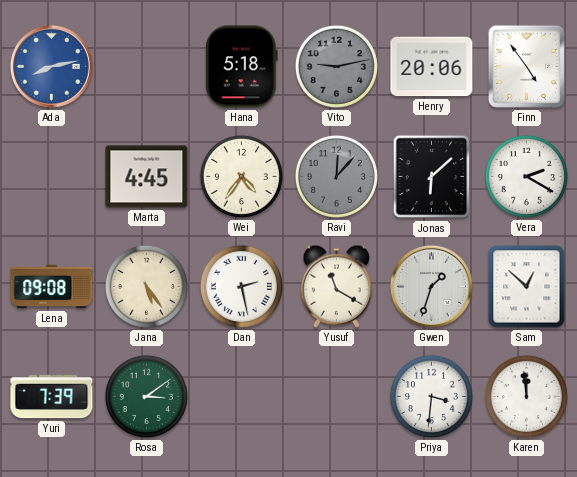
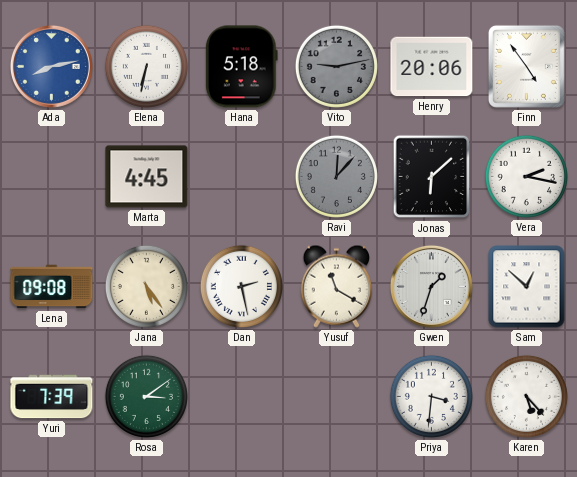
Elena: none -> 6:32 (146, 66)
Wei: 4:36 -> none (241, 176)
Vera: 2:20 -> 2:17 (526, 176)
Karen: 11:59 -> 5:23 (526, 396)
